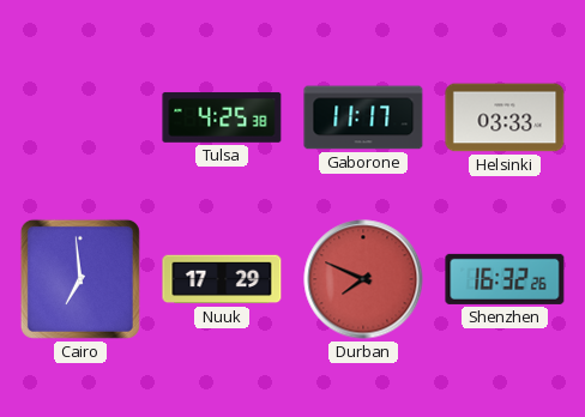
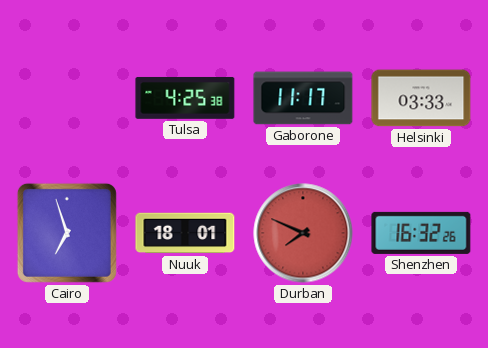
Cairo: 6:59 -> 6:57 (67, 233)
Nuuk: 17:29 -> 18:01 (185, 233)
